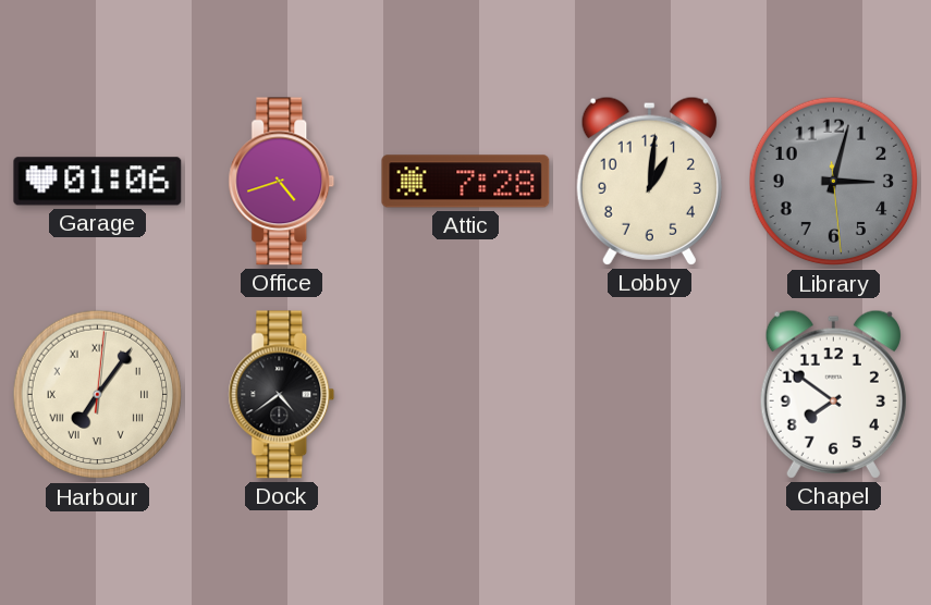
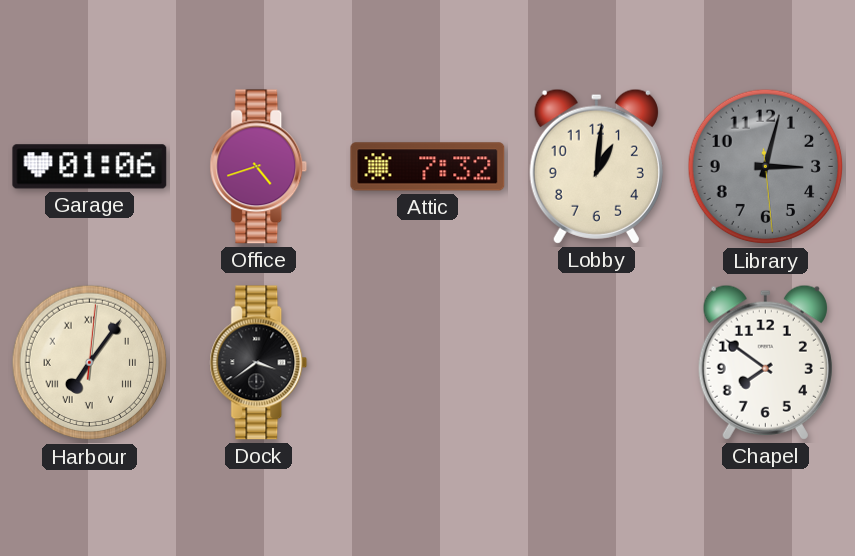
Attic: 7:28 -> 7:32 (428, 167)
Dock: 4:39 -> 3:39 (259, 363)
